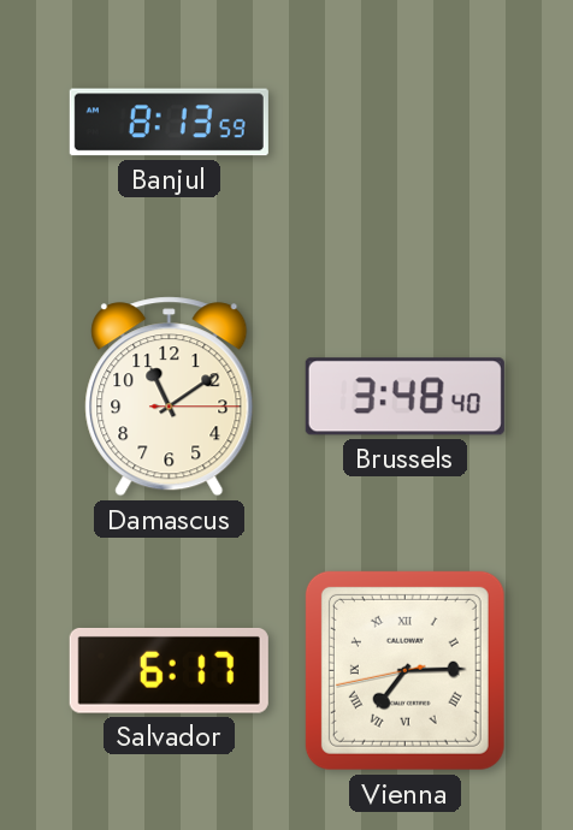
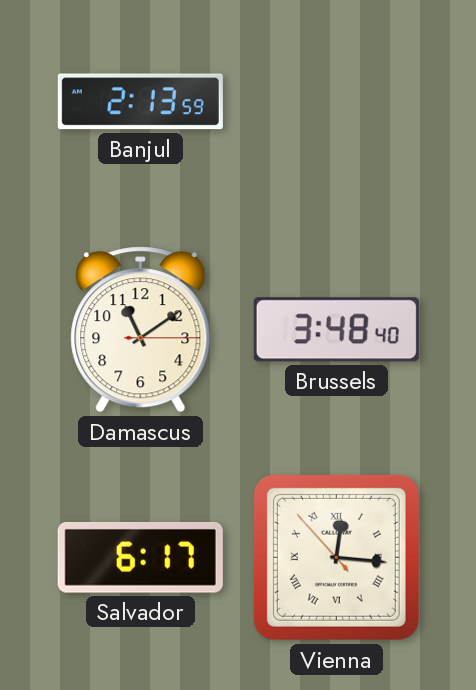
Banjul: 8:13 -> 2:13 (140, 102)
Vienna: 7:14 -> 12:15 (336, 557)
